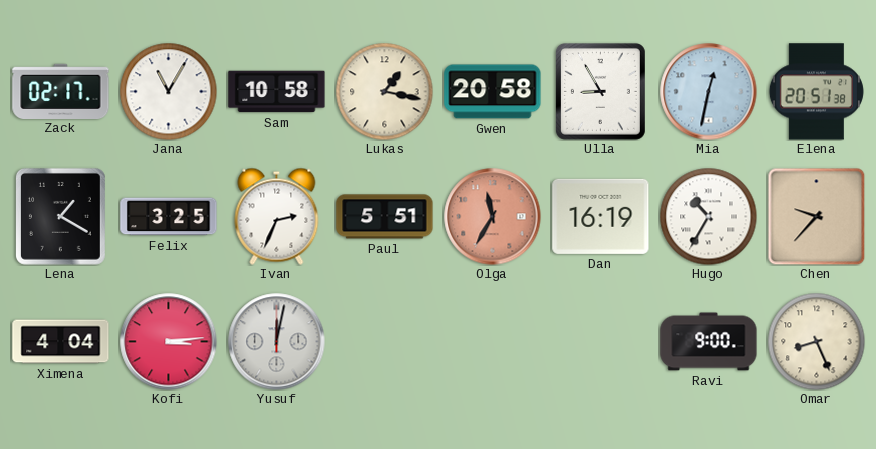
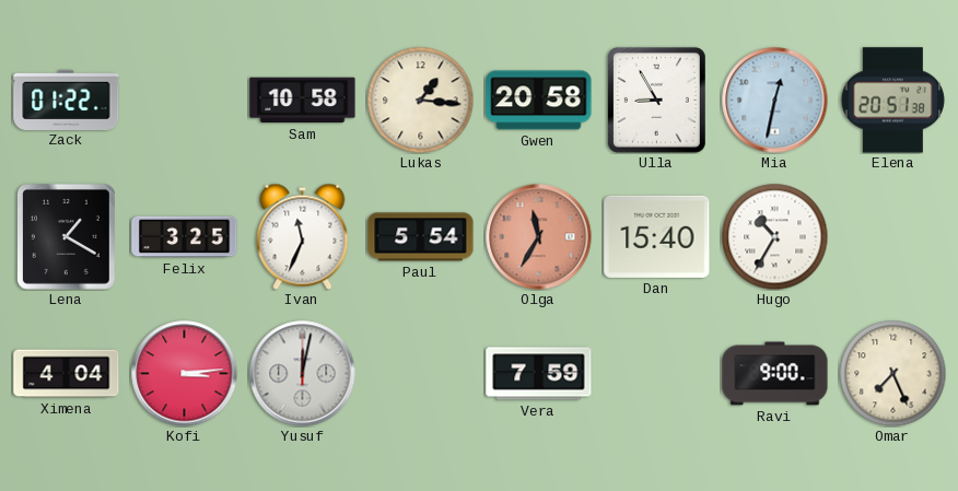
Zack: 02:17 -> 01:22 (67, 100)
Jana: 11:05 -> none (168, 91)
Lukas: 1:17 -> 1:16 (420, 100)
Ivan: 2:34 -> 11:34 (303, 236)
Paul: 5:51 -> 5:54 (421, 237)
Dan: 16:19 -> 15:40 (657, 236)
Chen: 9:37 -> none (816, 216)
Vera: none -> 7:59 (539, 374)
Omar: 8:26 -> 7:26 (892, 373)
